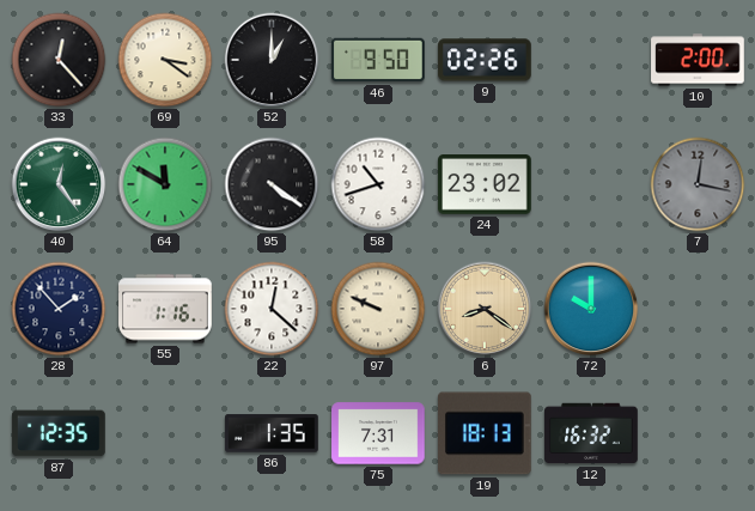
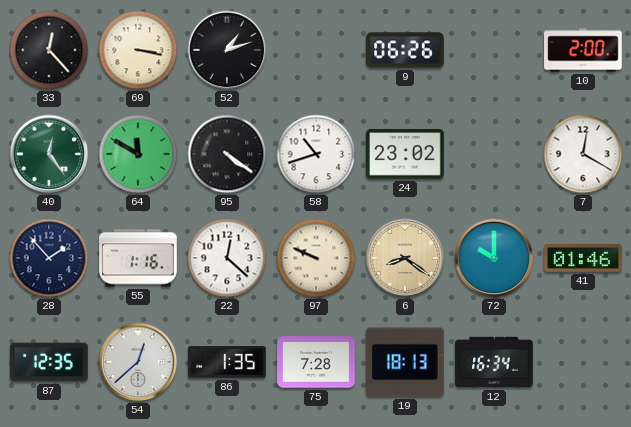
69: 3:21 -> 3:17 (138, 50)
52: 1:00 -> 1:12 (227, 50)
46: 9:50 -> none (378, 60)
9: 02:26 -> 06:26 (405, 50)
7: 12:17 -> 12:20 (583, 154)
7 dial: grey -> white (583, 154)
41: none -> 01:46 (583, 258)
54: none -> 12:38 (138, 362)
75: 7:31 -> 7:28 (316, 362)
12: 16:32 -> 16:34 (494, 362)
